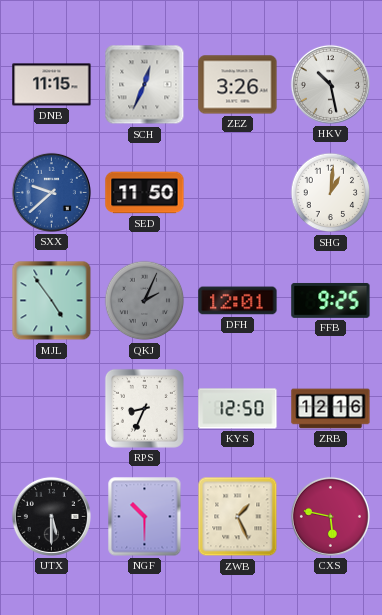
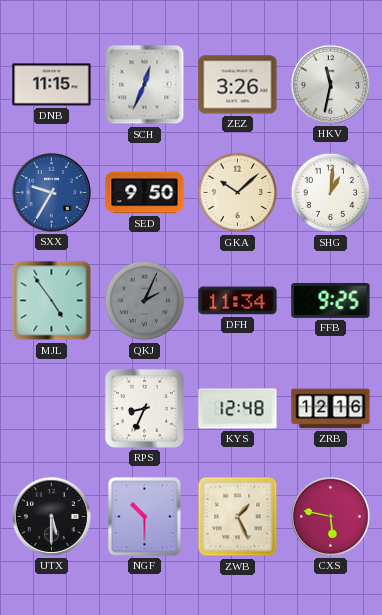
HKV: 10:28 -> 11:32 (330, 84)
SXX: 9:38 -> 9:35 (51, 192)
SED: 11:50 -> 9:50 (145, 193)
GKA: none -> 10:08 (238, 193)
DFH: 12:01 -> 11:34 (238, 301)
KYS: 12:50 -> 12:48 (238, 409)
